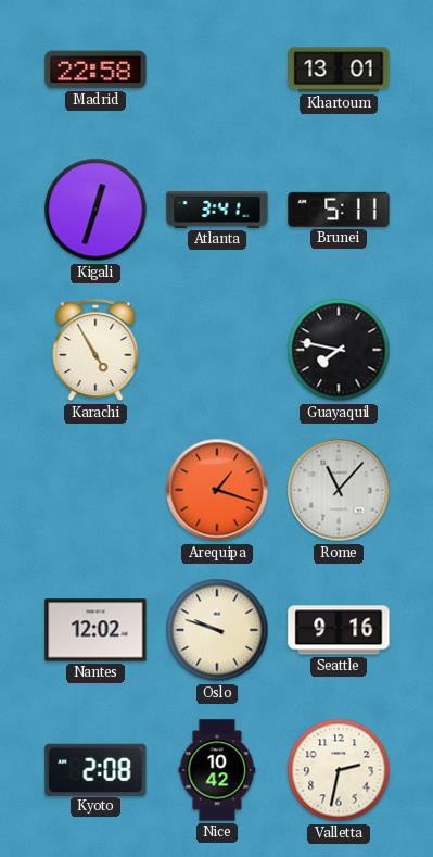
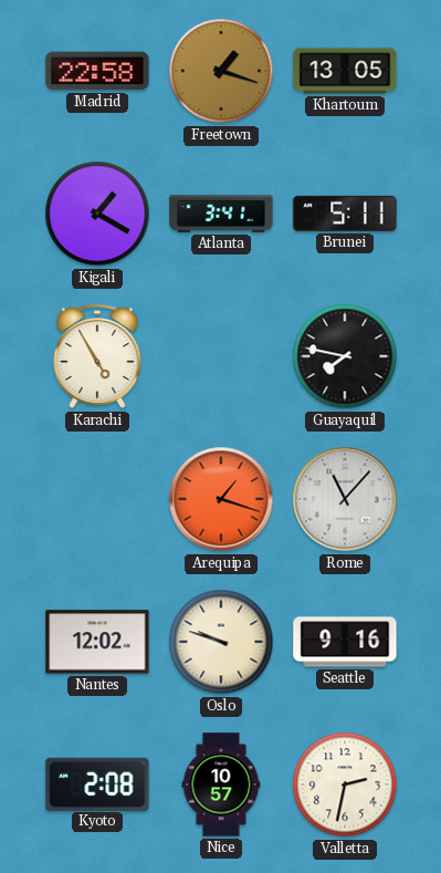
Freetown: none -> 1:18 (221, 71)
Khartoum: 13:01 -> 13:05 (345, 71)
Kigali: 12:33 -> 1:20 (97, 214)
Nice: 10:42 -> 10:57 (221, 784)
